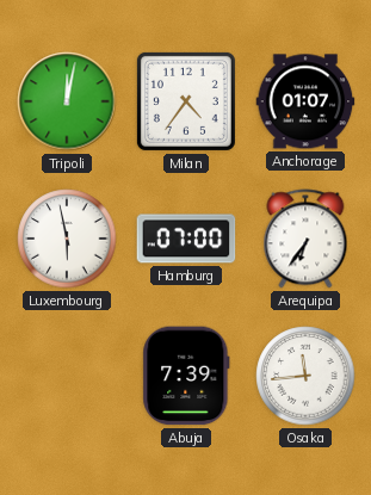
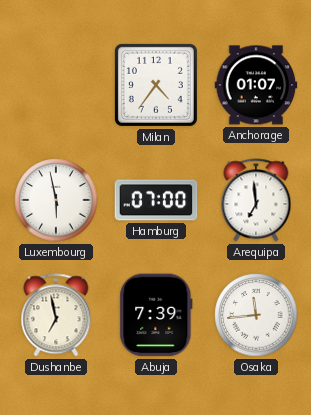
Tripoli: 12:02 -> none (67, 101)
Arequipa: 6:36 -> 6:59 (256, 200)
Dushanbe: none -> 6:58 (56, 315)
